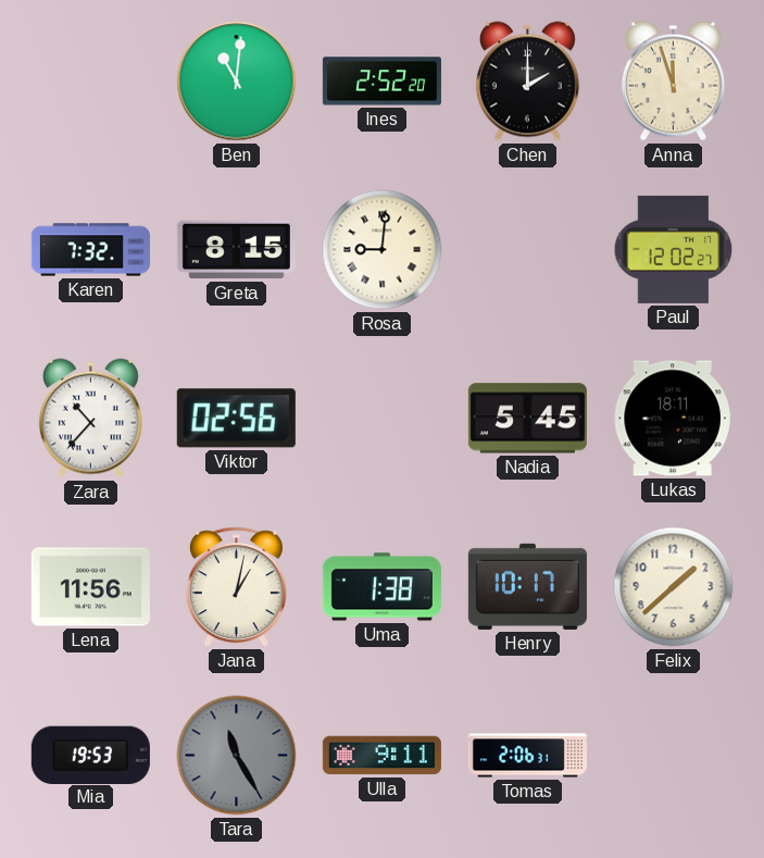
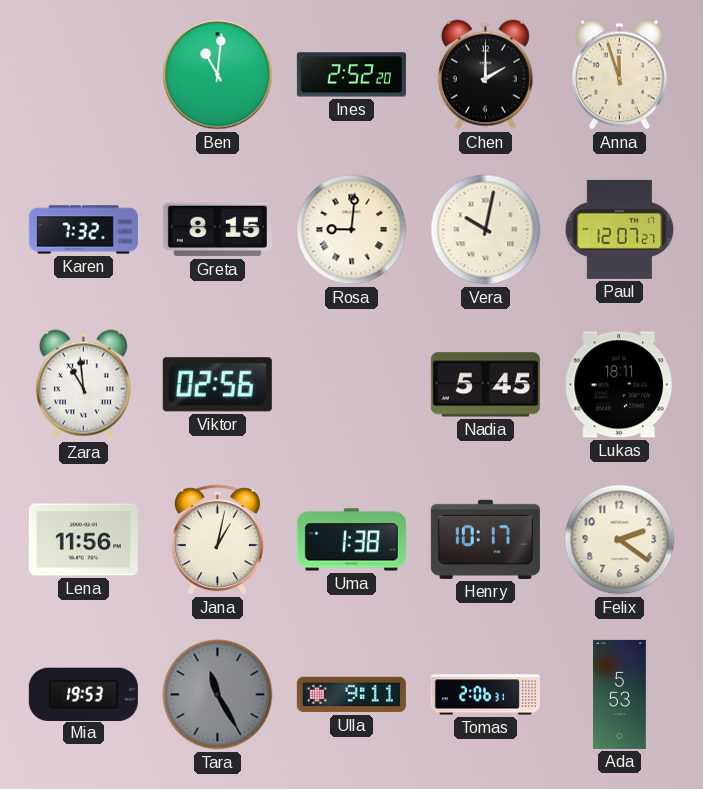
Vera: none -> 10:02 (486, 230)
Paul: 12:02 -> 12:07 (620, 229)
Zara: 10:37 -> 10:59 (83, 385)
Felix: 1:38 -> 2:21 (620, 540)
Ada: none -> 5:53 (620, 694)
